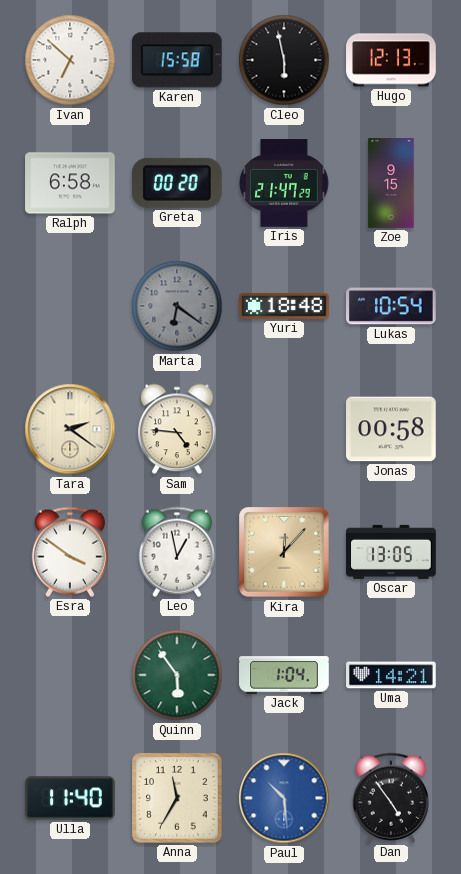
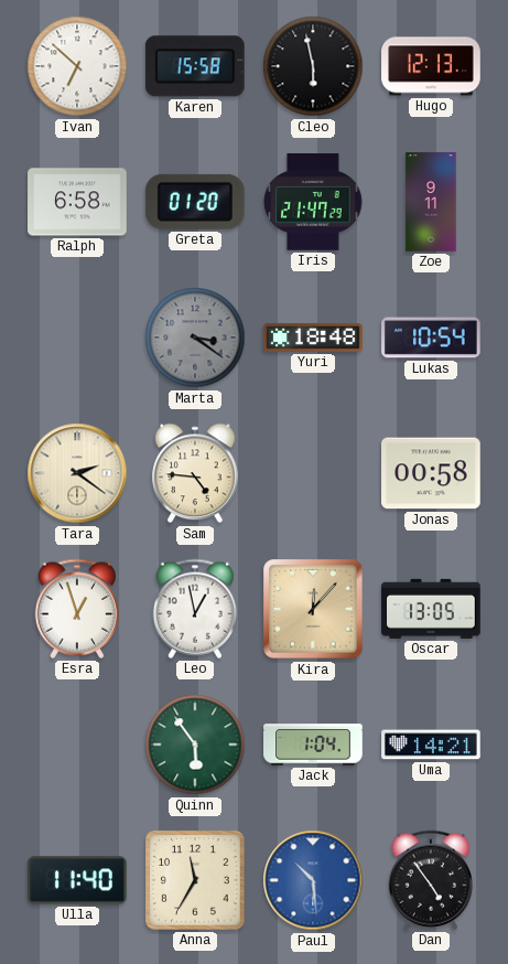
Greta: 00:20 -> 01:20 (195, 202)
Zoe: 9:15 -> 9:11 (431, 202)
Marta: 6:21 -> 3:21 (195, 338)
Esra: 3:51 -> 12:57 (76, 609)
